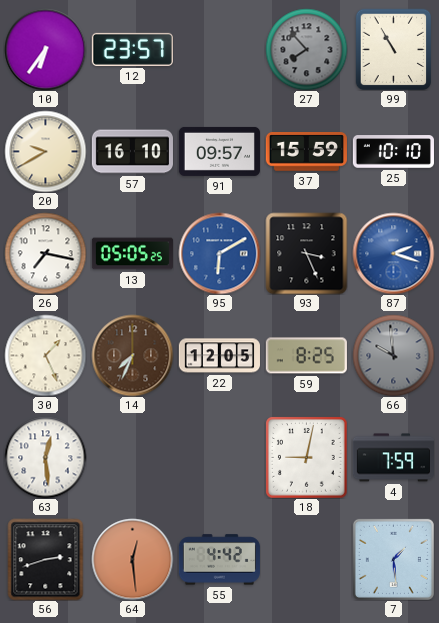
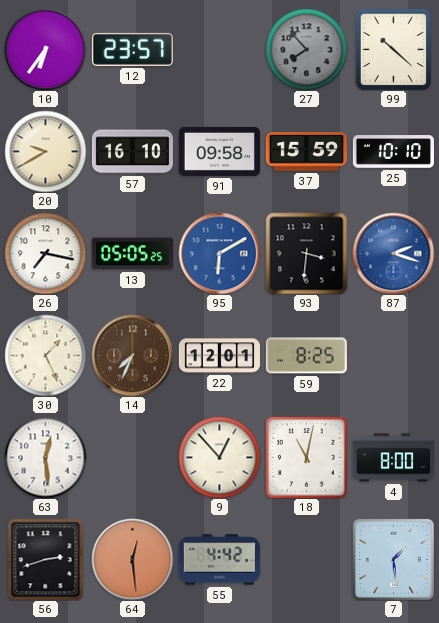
99: 10:55 -> 10:22 (394, 49)
91: 09:57 -> 09:58 (219, 151)
93: 3:26 -> 3:31 (306, 253)
22: 12:05 -> 12:01 (219, 356)
66: 9:59 -> none (393, 355)
9: none -> 12:53 (219, 457)
18: 9:02 -> 11:02 (307, 458)
4: 7:59 -> 8:00 (393, 458)
